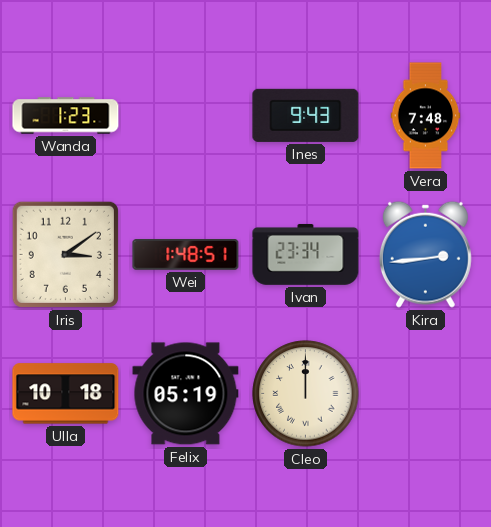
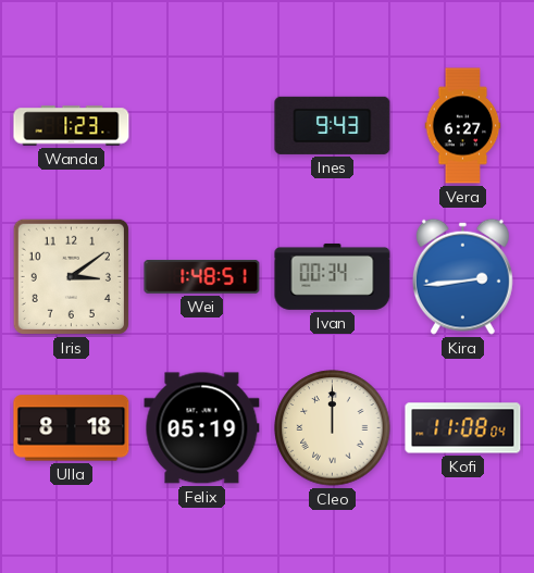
Vera: 7:48 -> 6:27 (463, 126)
Ivan: 23:34 -> 00:34 (333, 276)
Ulla: 10:18 -> 8:18 (72, 428)
Kofi: none -> 11:08 (463, 428)
